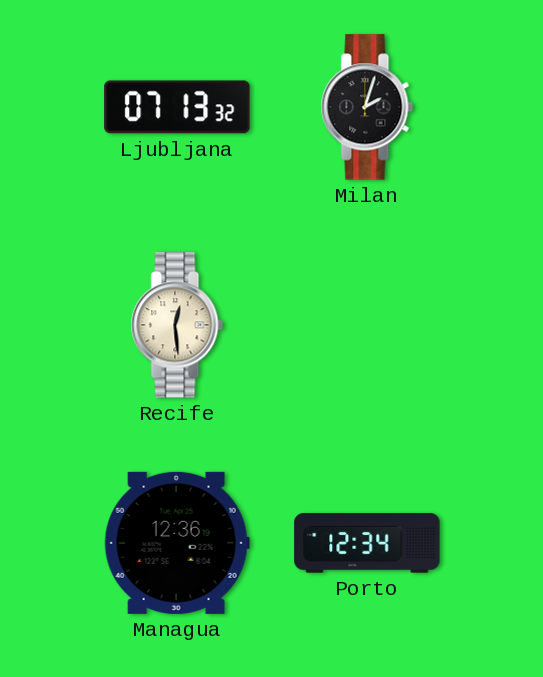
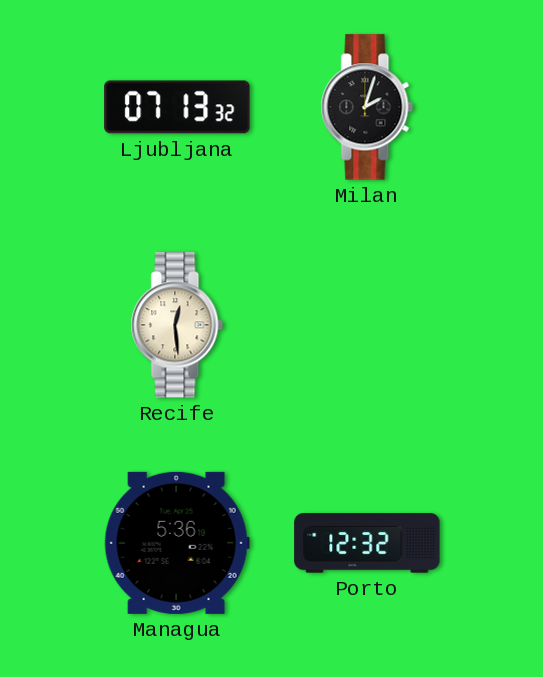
Managua: 12:36 -> 5:36 (177, 543)
Porto: 12:34 -> 12:32 (367, 543)
